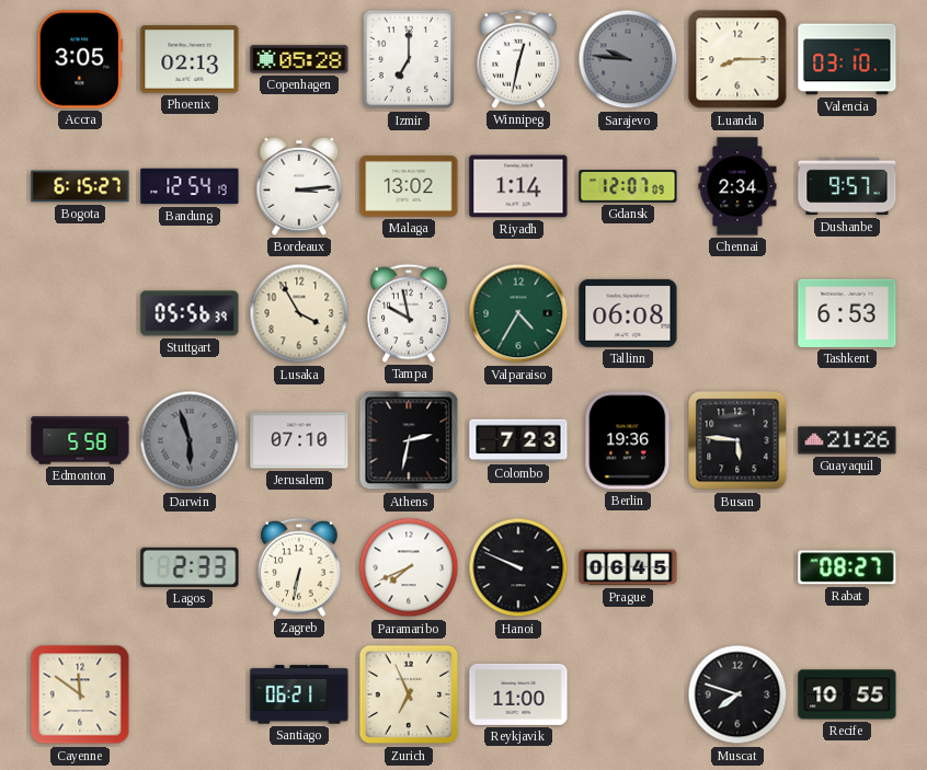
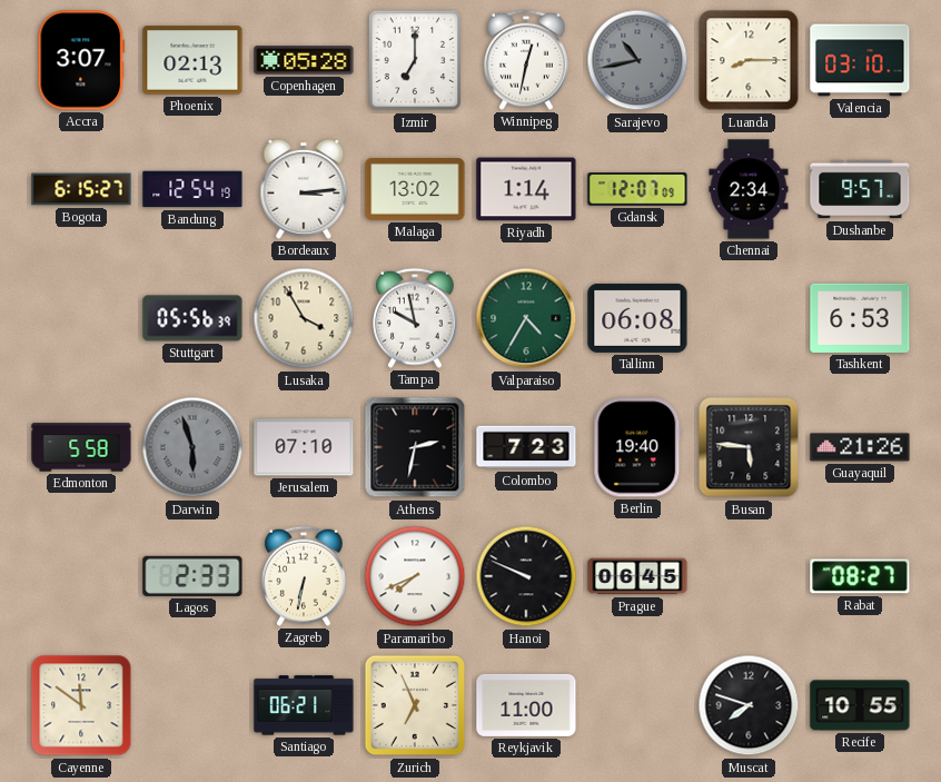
Accra: 3:05 -> 3:07 (81, 60)
Sarajevo: 9:46 -> 10:43 (637, 60)
Berlin: 19:36 -> 19:40 (637, 447)
